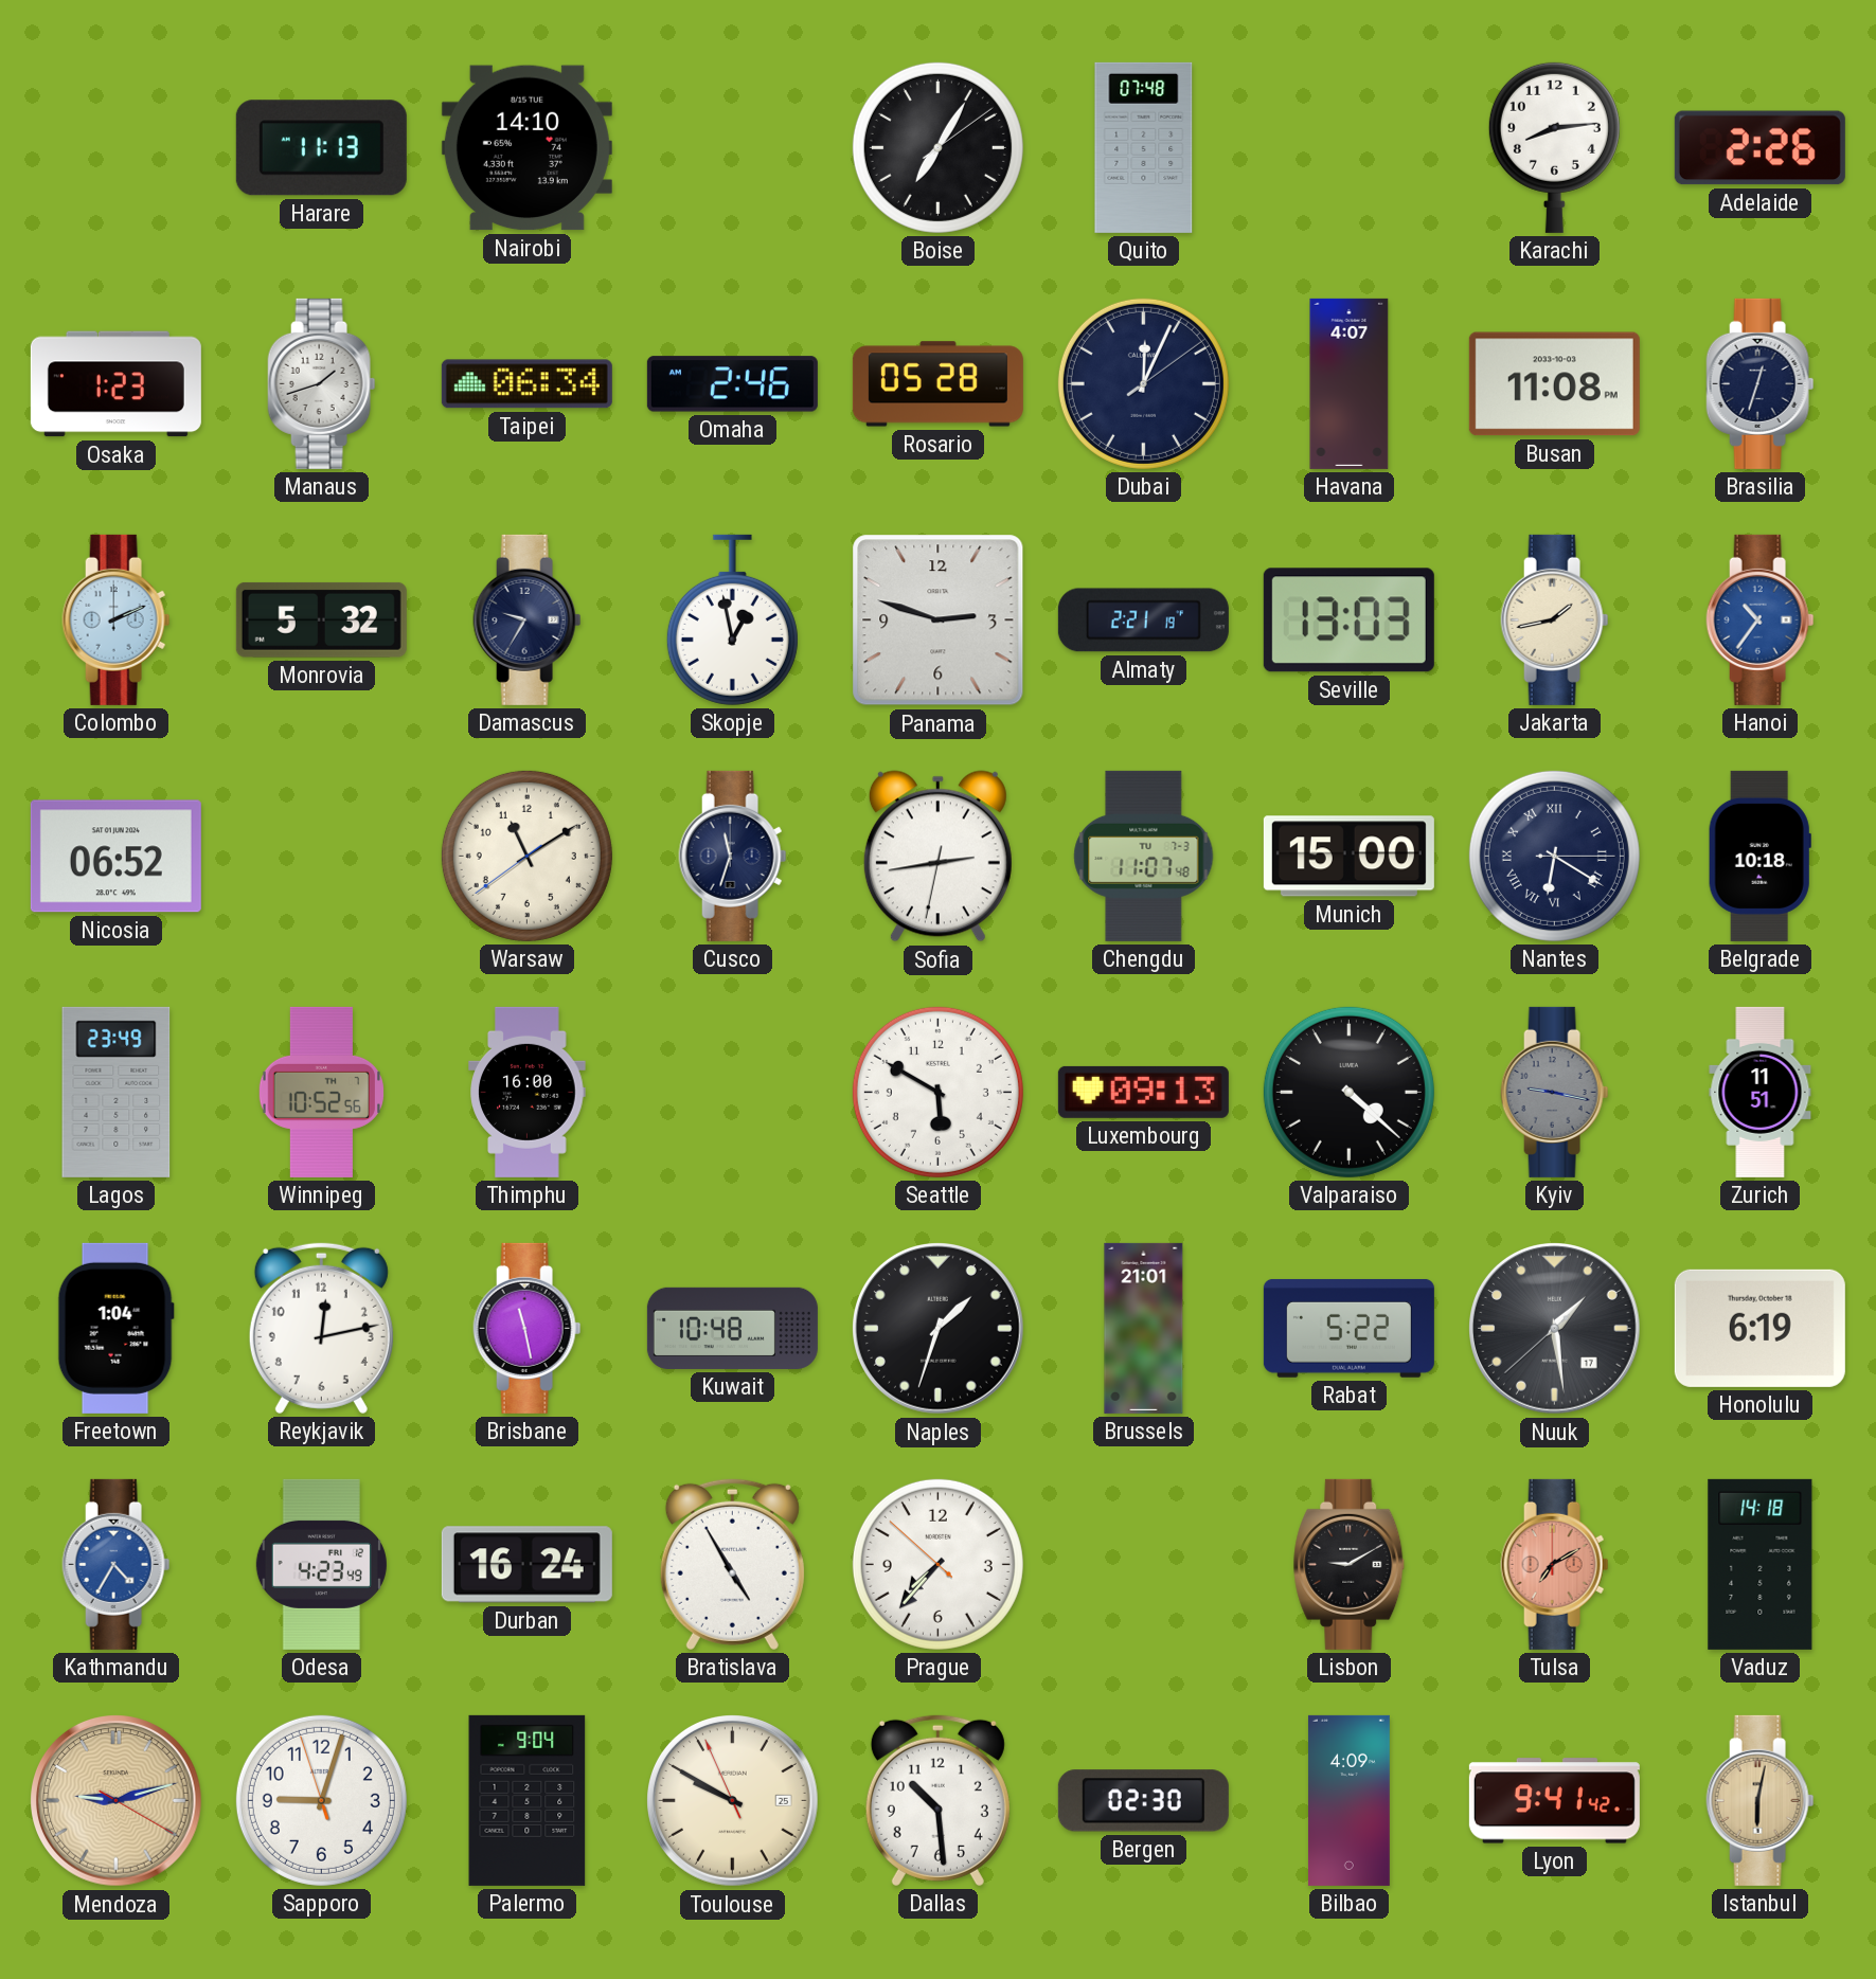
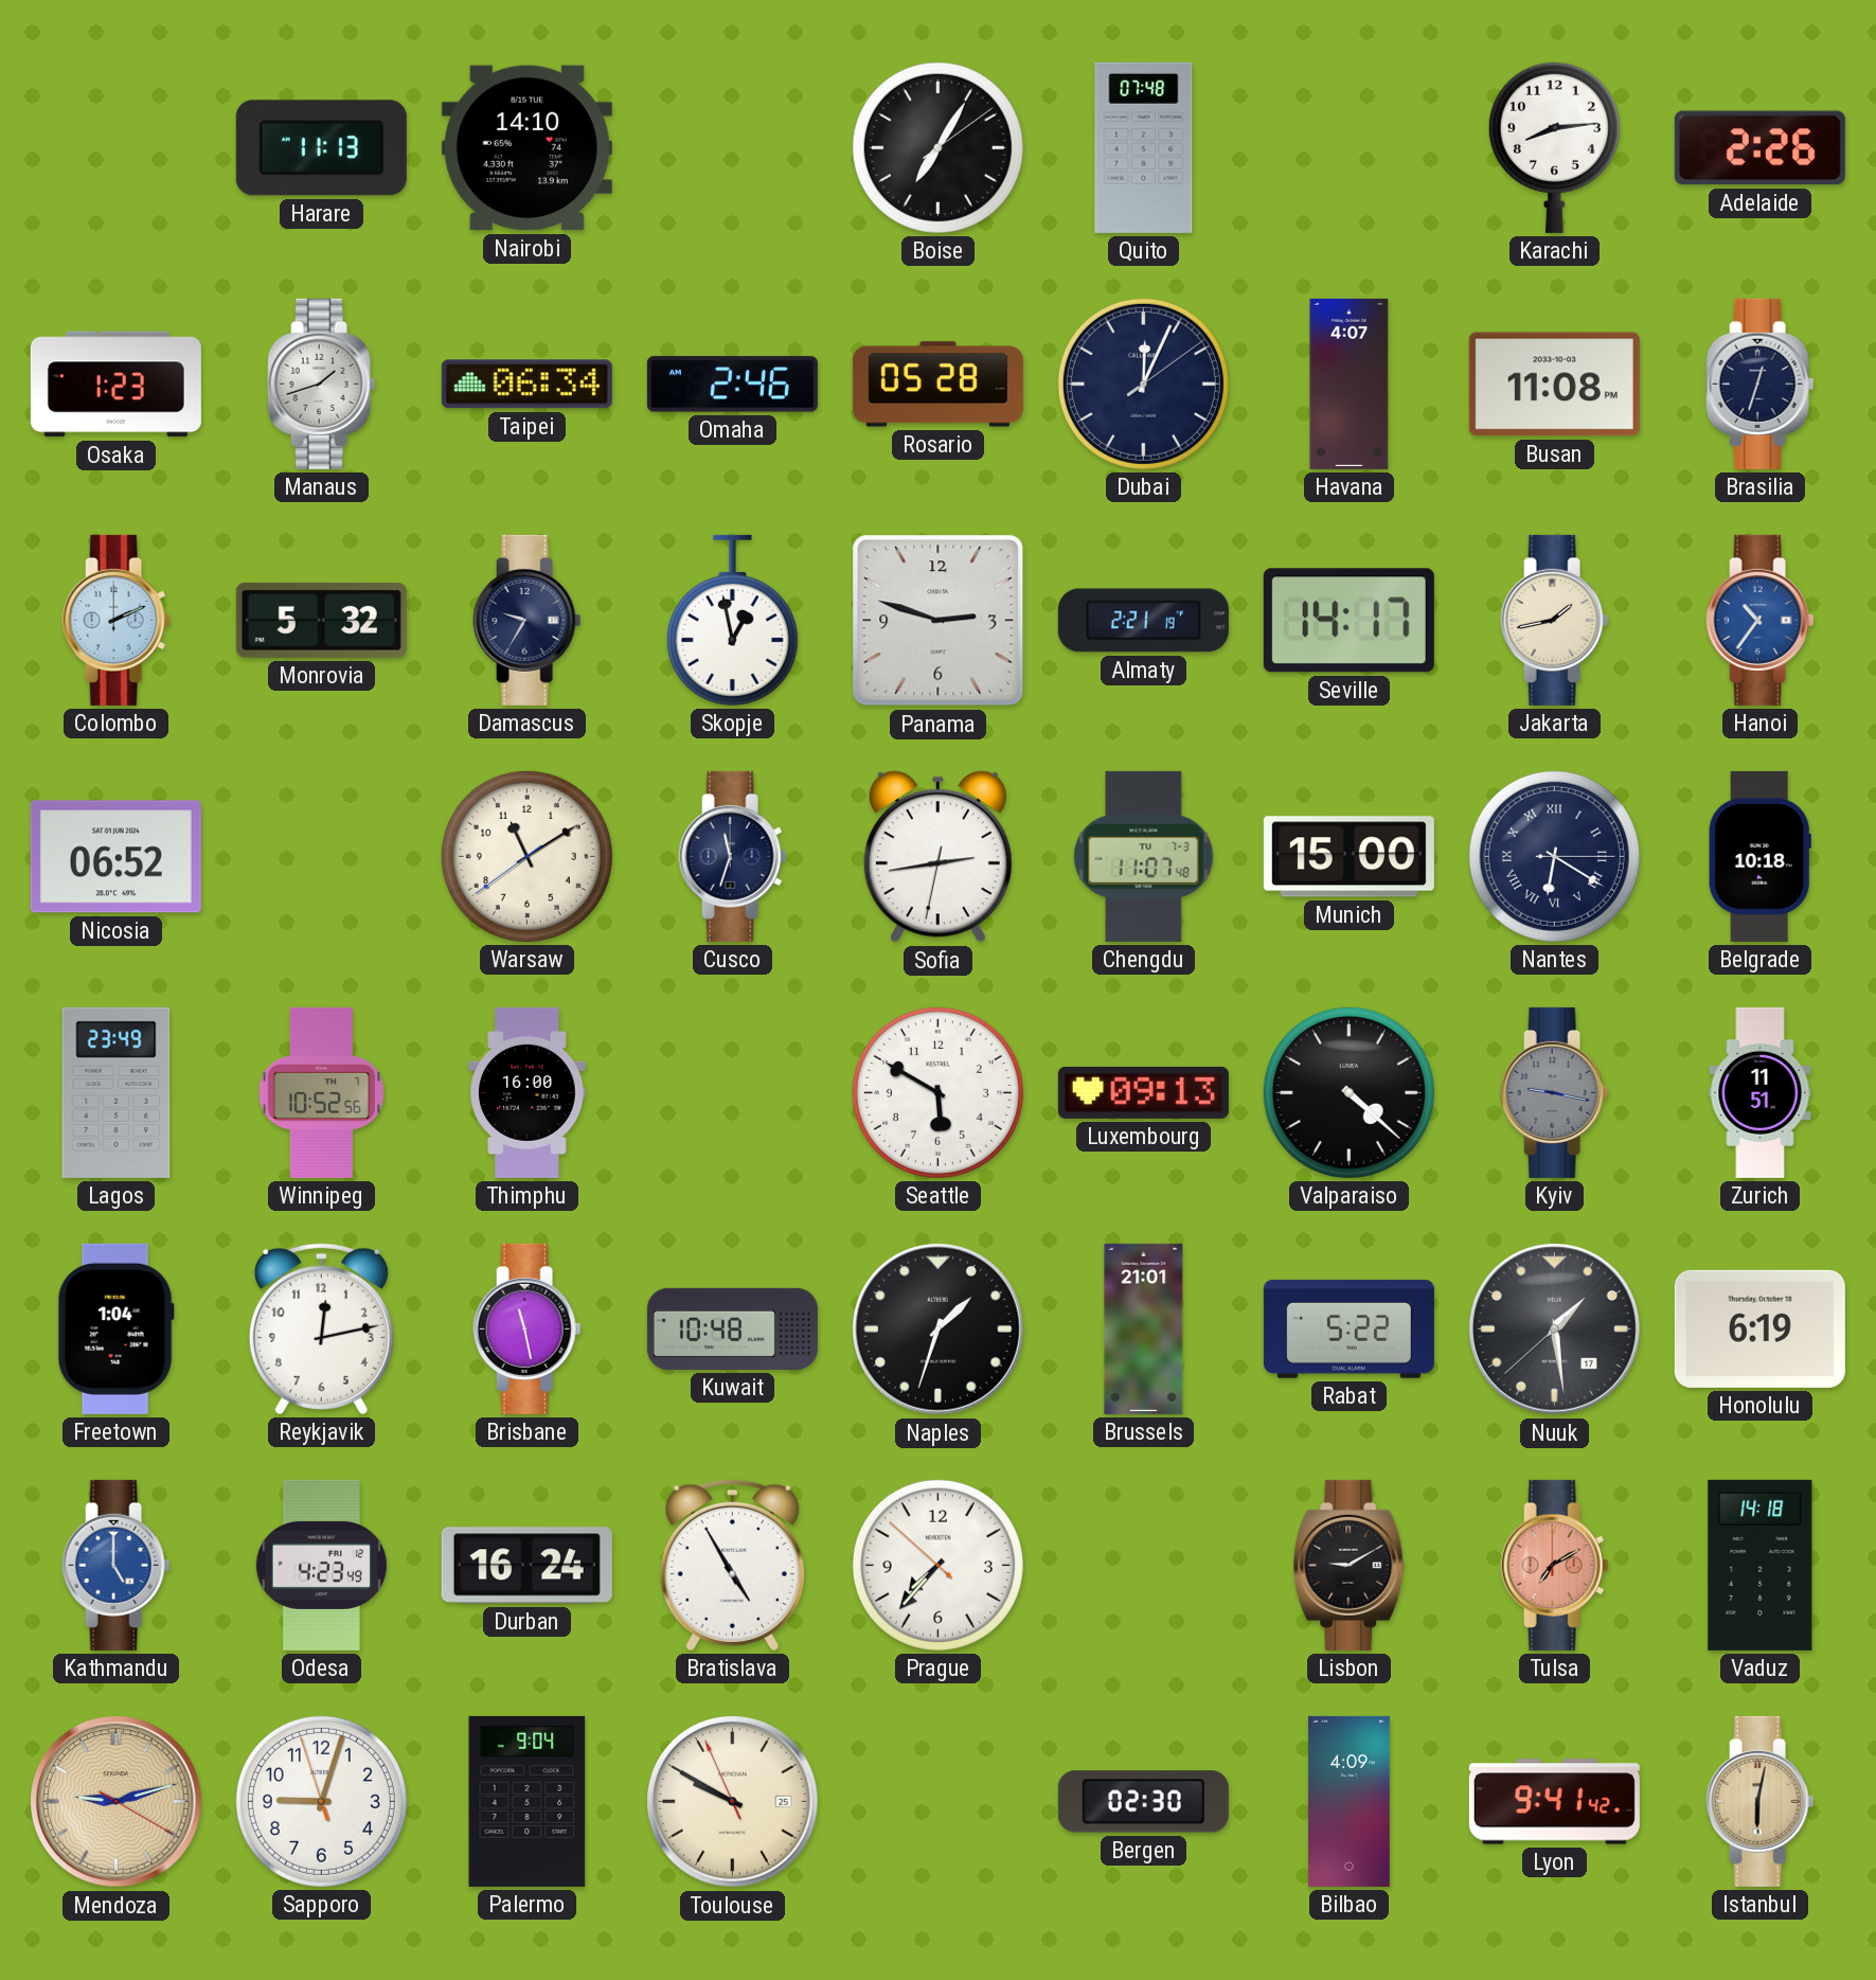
Seville: 13:03 -> 14:17 (1348, 621)
Kathmandu: 4:35 -> 5:00 (117, 1565)
Dallas: 10:29 -> none (937, 1800)
